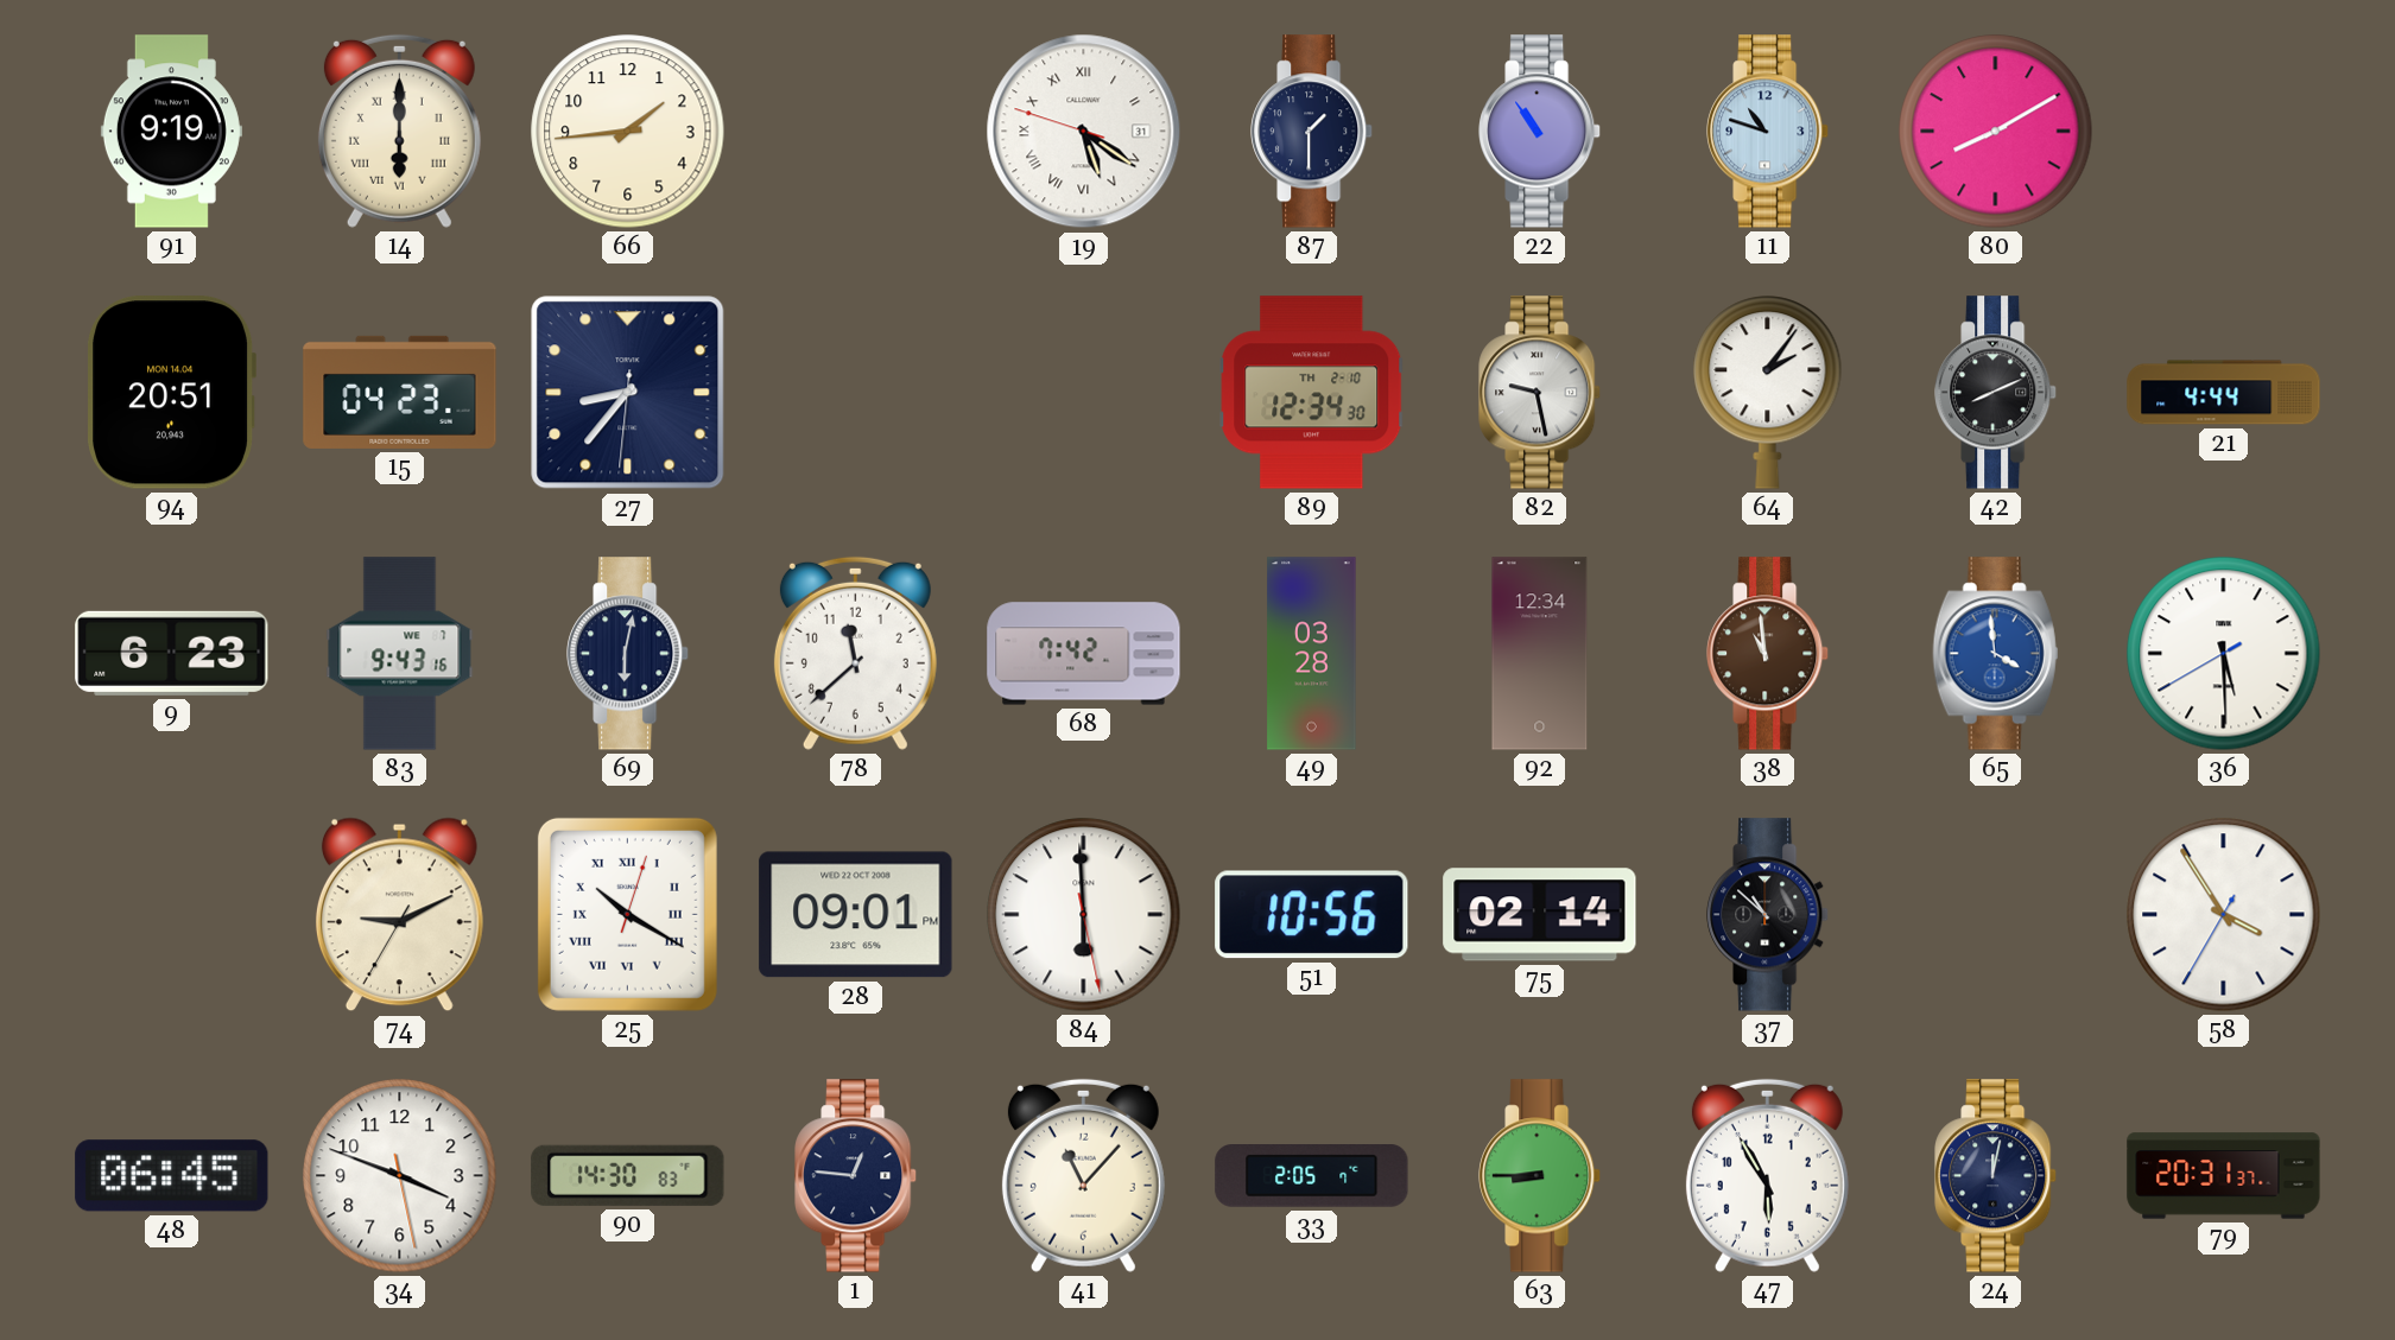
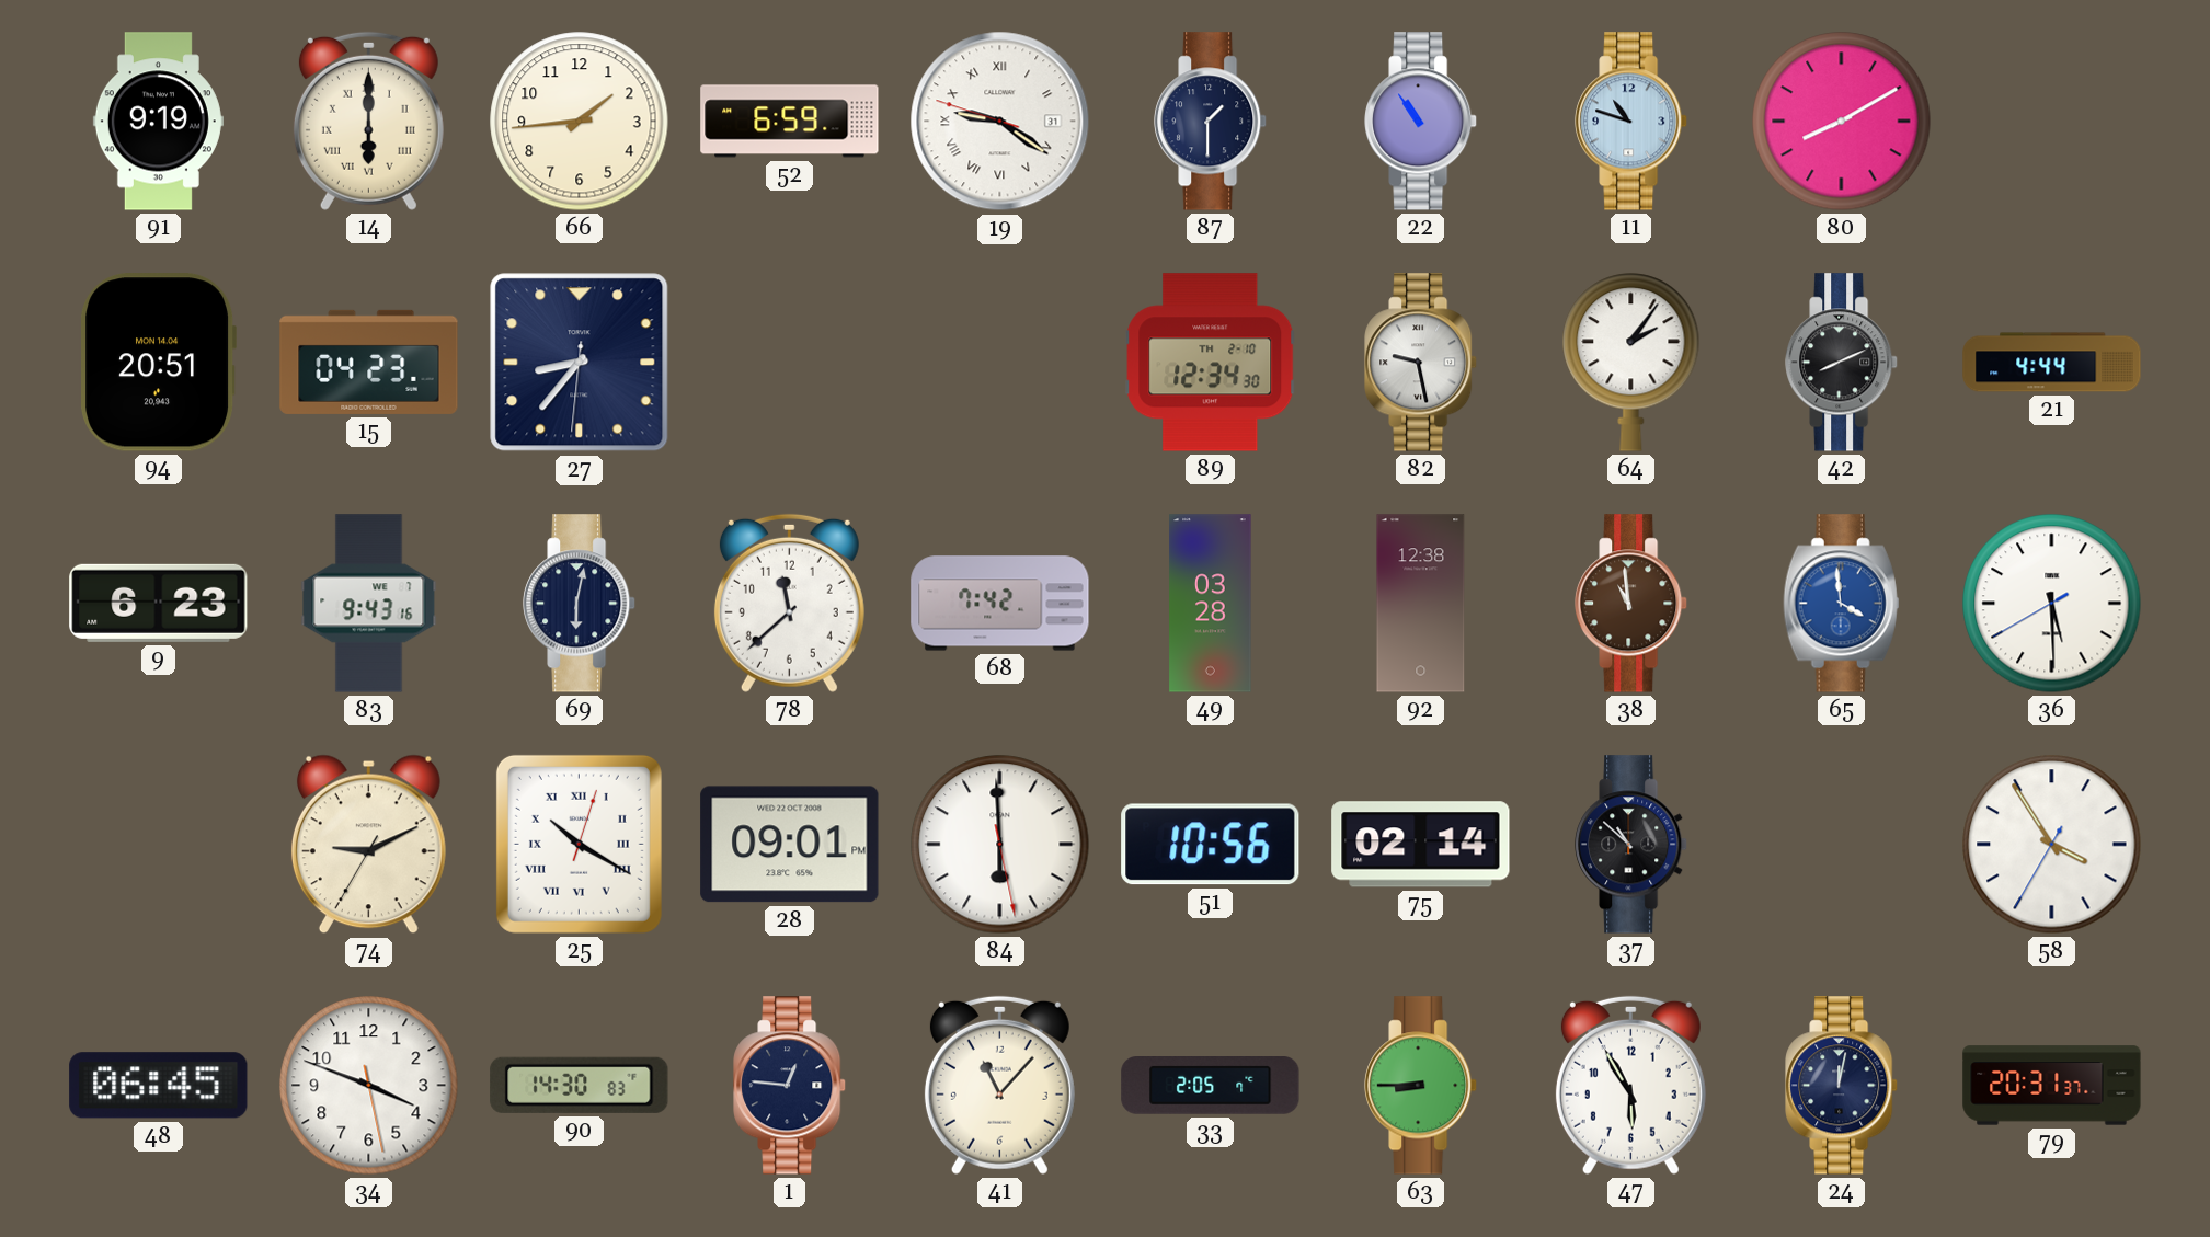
52: none -> 6:59 (790, 122)
19: 5:20 -> 9:20 (1000, 122)
92: 12:34 -> 12:38 (1421, 604)
